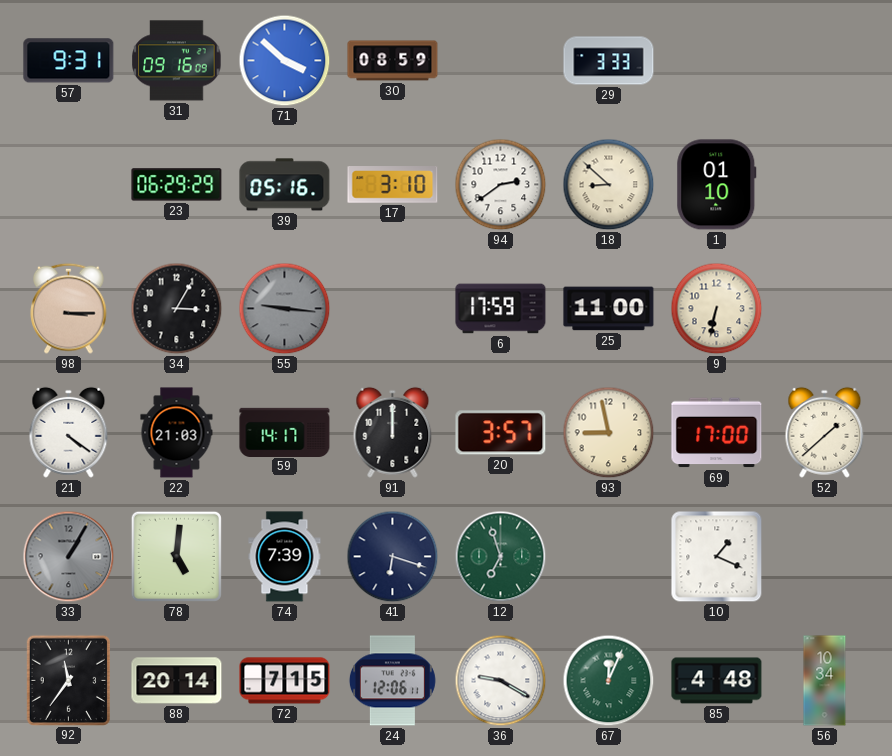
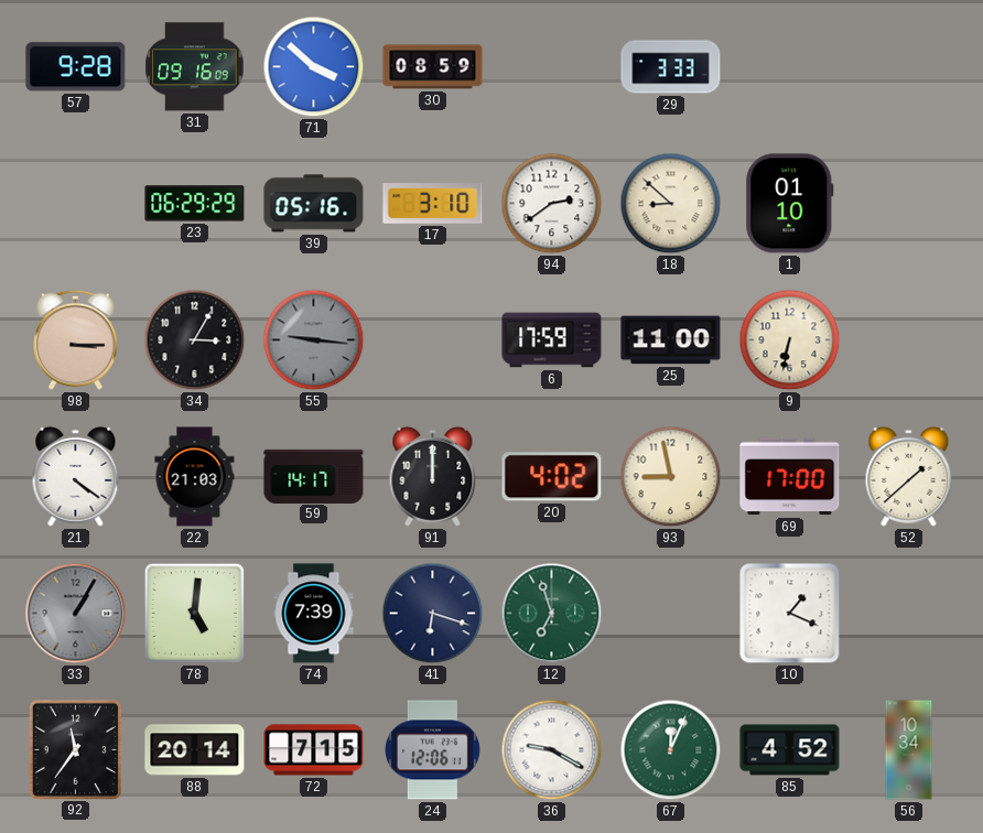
57: 9:31 -> 9:28 (76, 67)
20: 3:57 -> 4:02 (552, 477)
85: 4:48 -> 4:52 (790, 750)
